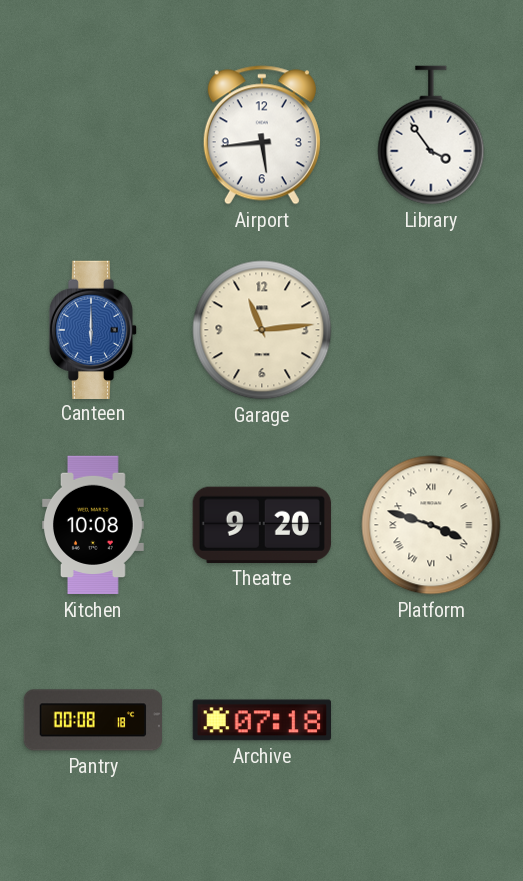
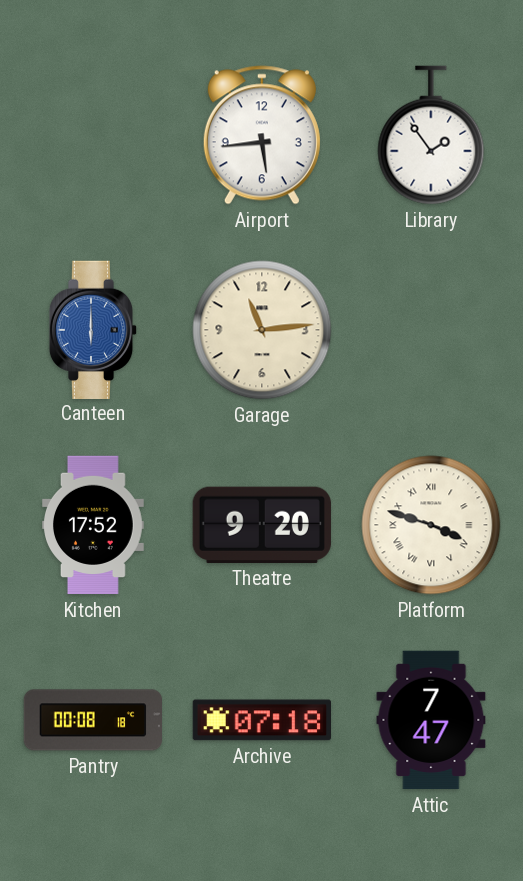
Library: 3:54 -> 1:54 (431, 135)
Kitchen: 10:08 -> 17:52 (94, 525)
Attic: none -> 7:47 (431, 720)
